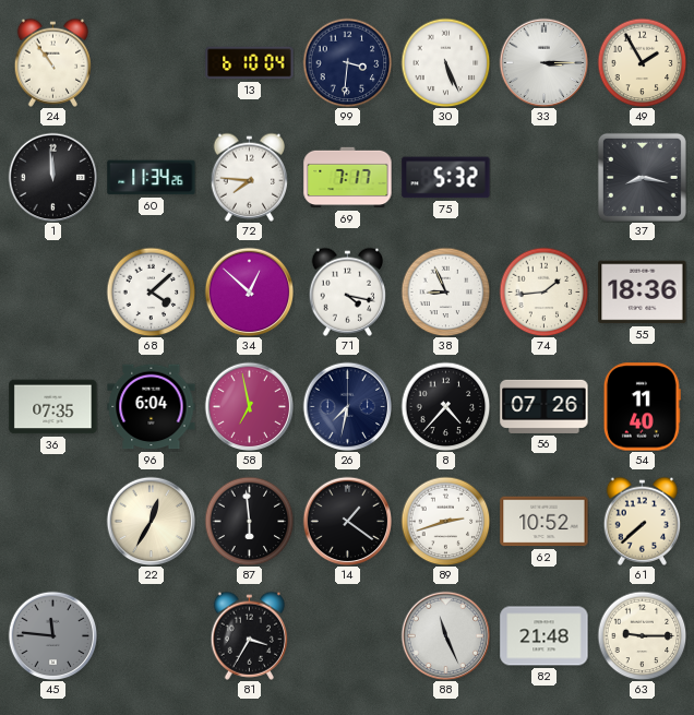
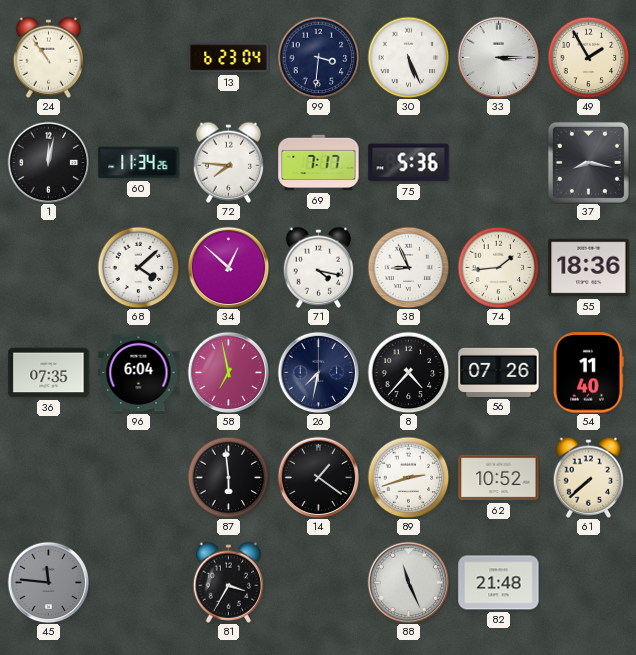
13: 6:10 -> 6:23 (229, 58)
1: 11:59 -> 12:02 (48, 162)
75: 5:32 -> 5:36 (409, 163)
22: 12:35 -> none (151, 521)
63: 9:15 -> none (642, 635)
